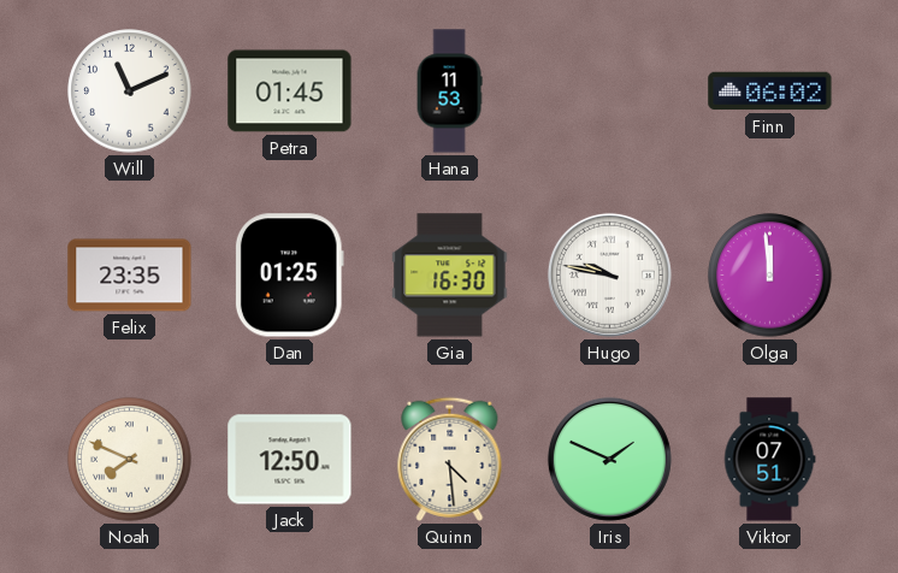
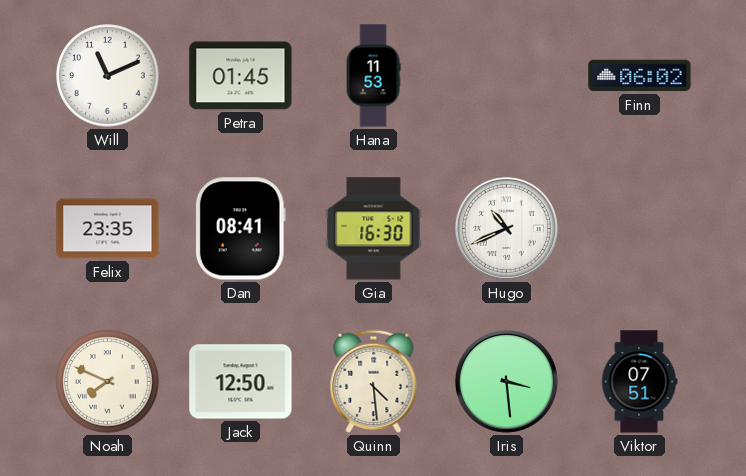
Dan: 01:25 -> 08:41 (240, 229)
Hugo: 9:47 -> 10:41 (506, 228)
Olga: 11:59 -> none (770, 276)
Iris: 1:49 -> 3:29 (506, 381)
